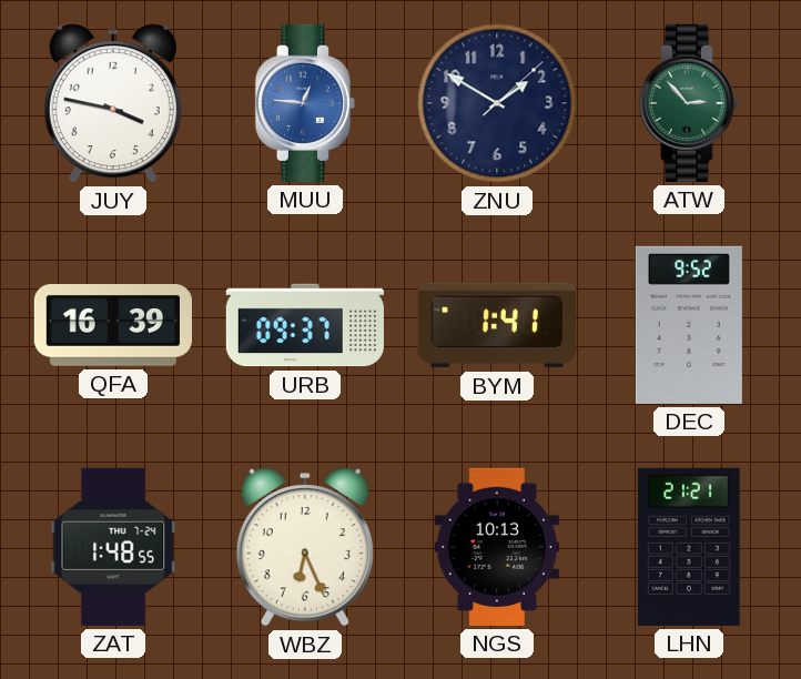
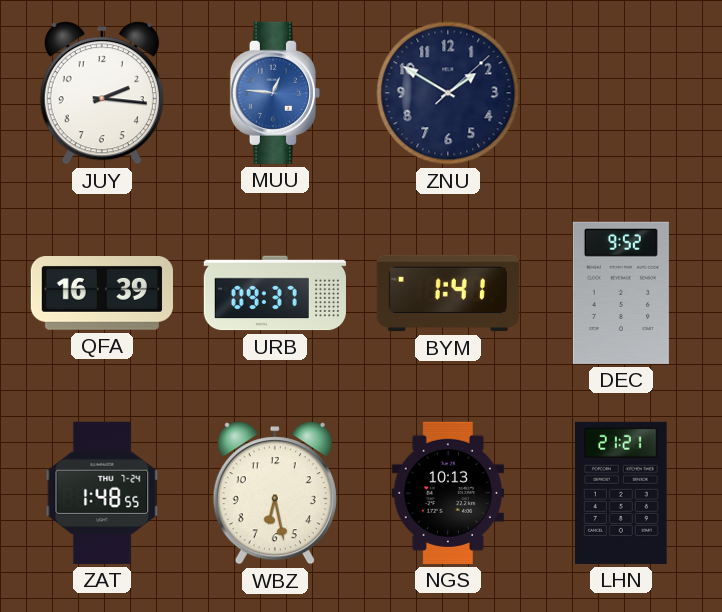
JUY: 3:47 -> 2:16 (102, 93)
ATW: 2:53 -> none (689, 103)
WBZ: 6:26 -> 6:28 (275, 493)
